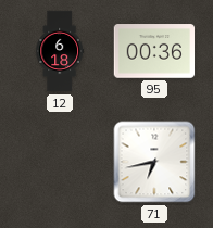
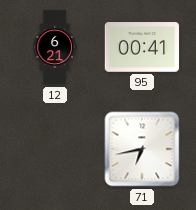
12: 6:18 -> 6:21 (54, 47)
95: 00:36 -> 00:41 (142, 47)
